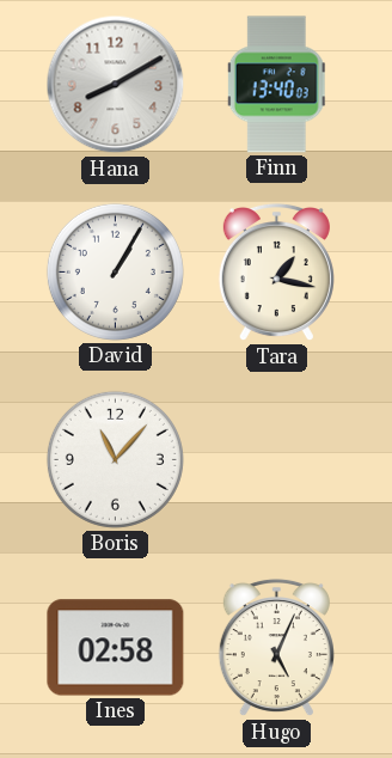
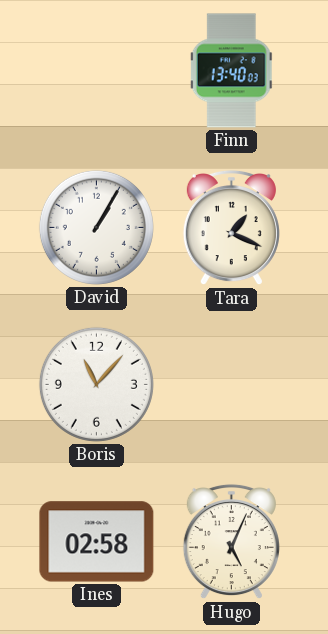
Hana: 8:10 -> none (116, 85)
Tara: 1:17 -> 1:19 (231, 228)
